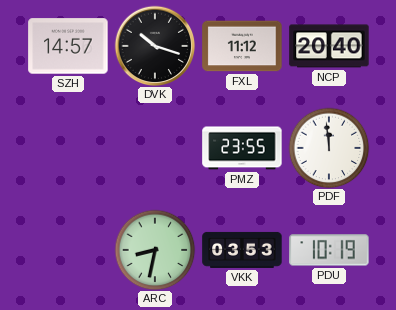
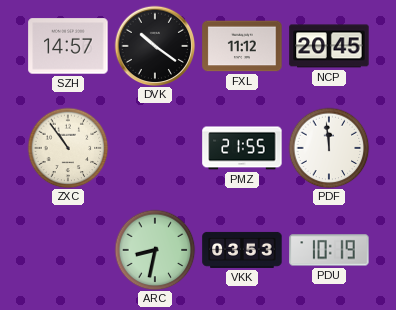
DVK: 10:18 -> 10:21 (155, 46)
NCP: 20:40 -> 20:45 (329, 46)
ZXC: none -> 10:54 (68, 148)
PMZ: 23:55 -> 21:55 (242, 148)
